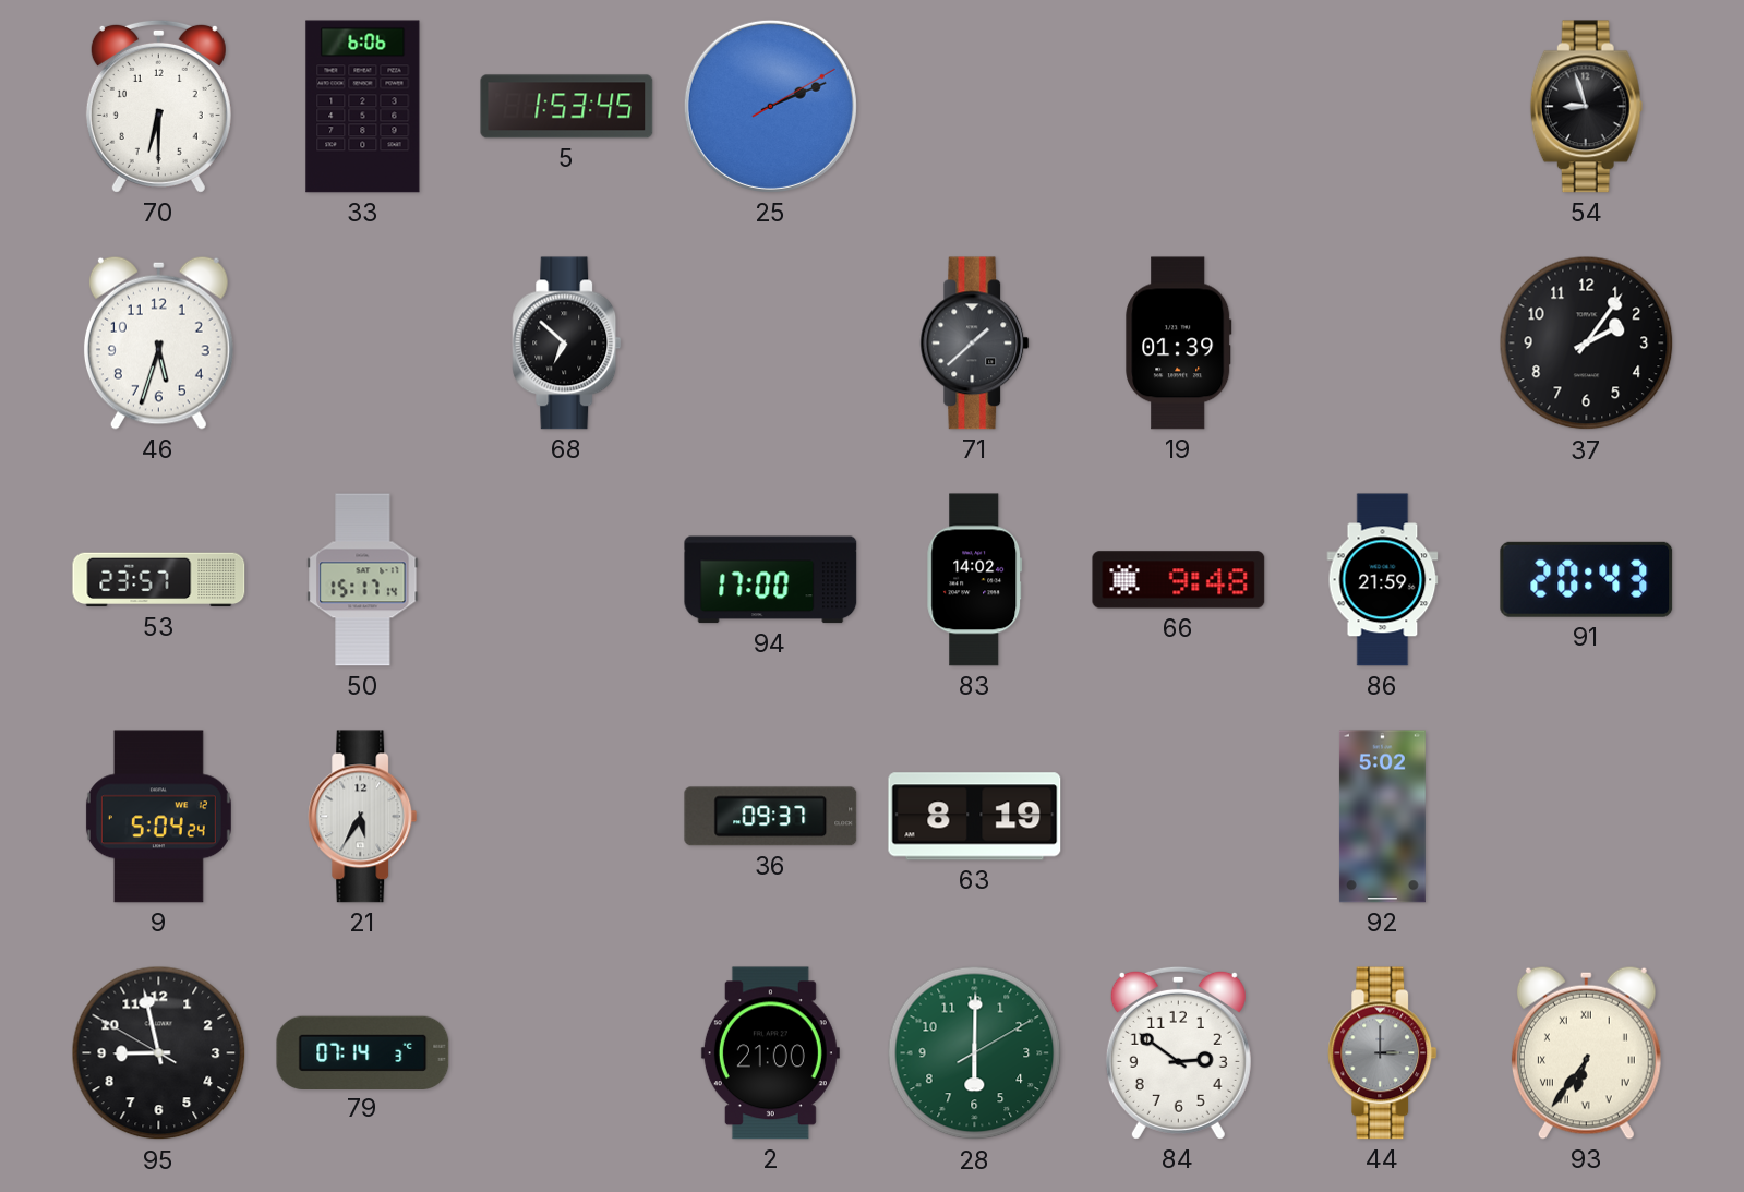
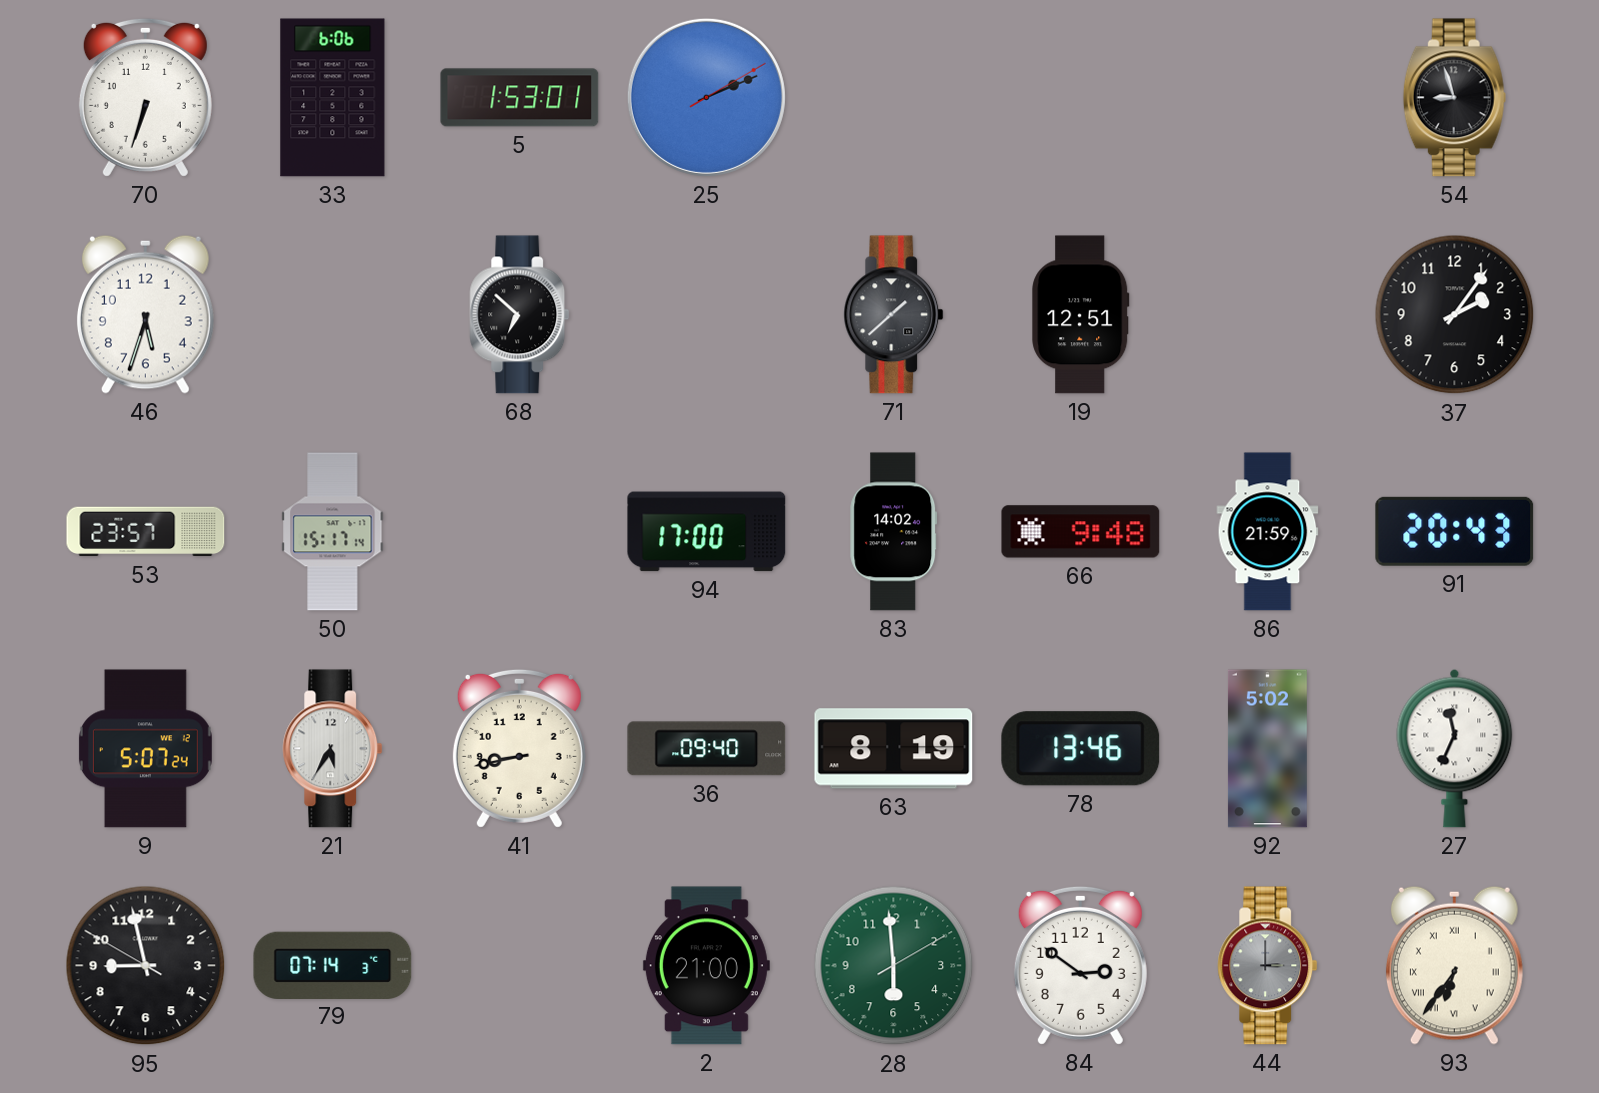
70: 6:30 -> 6:33 (145, 97)
5: 1:53:45 -> 1:53:01 (520, 98)
19: 01:39 -> 12:51 (1081, 315)
9: 5:04 -> 5:07 (145, 749)
41: none -> 8:43 (519, 748)
36: 09:37 -> 09:40 (707, 749)
78: none -> 13:46 (1081, 749)
27: none -> 11:34 (1455, 748)
28: 6:00 -> 5:59 (894, 966)
